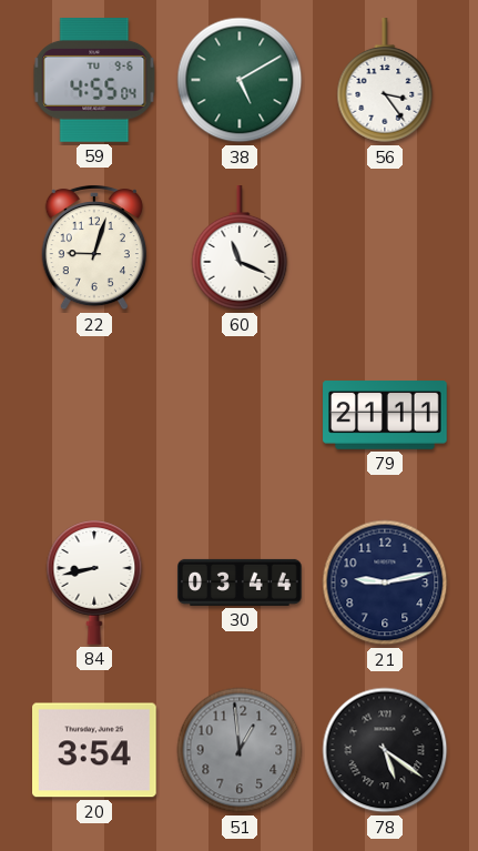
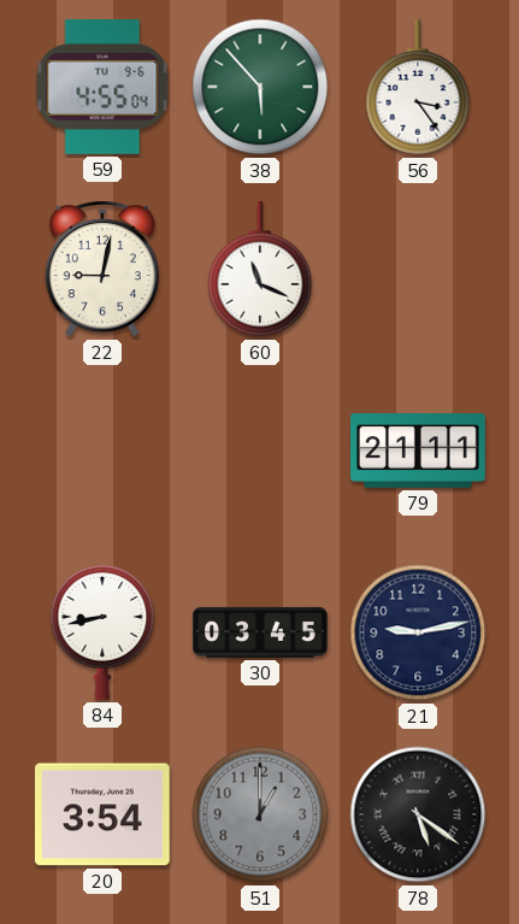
38: 5:10 -> 5:53 (260, 87)
22: 9:03 -> 9:02 (102, 269)
30: 03:44 -> 03:45 (260, 632)
51: 12:59 -> 1:00 (260, 814)
